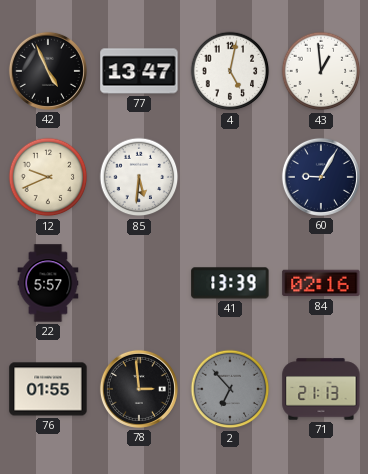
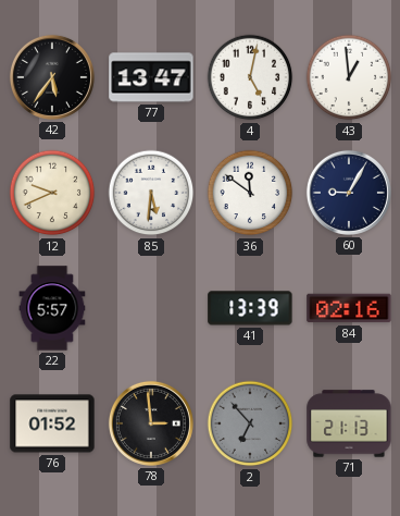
42: 4:56 -> 5:36 (52, 77)
36: none -> 11:51 (250, 193)
76: 01:55 -> 01:52 (52, 423)
